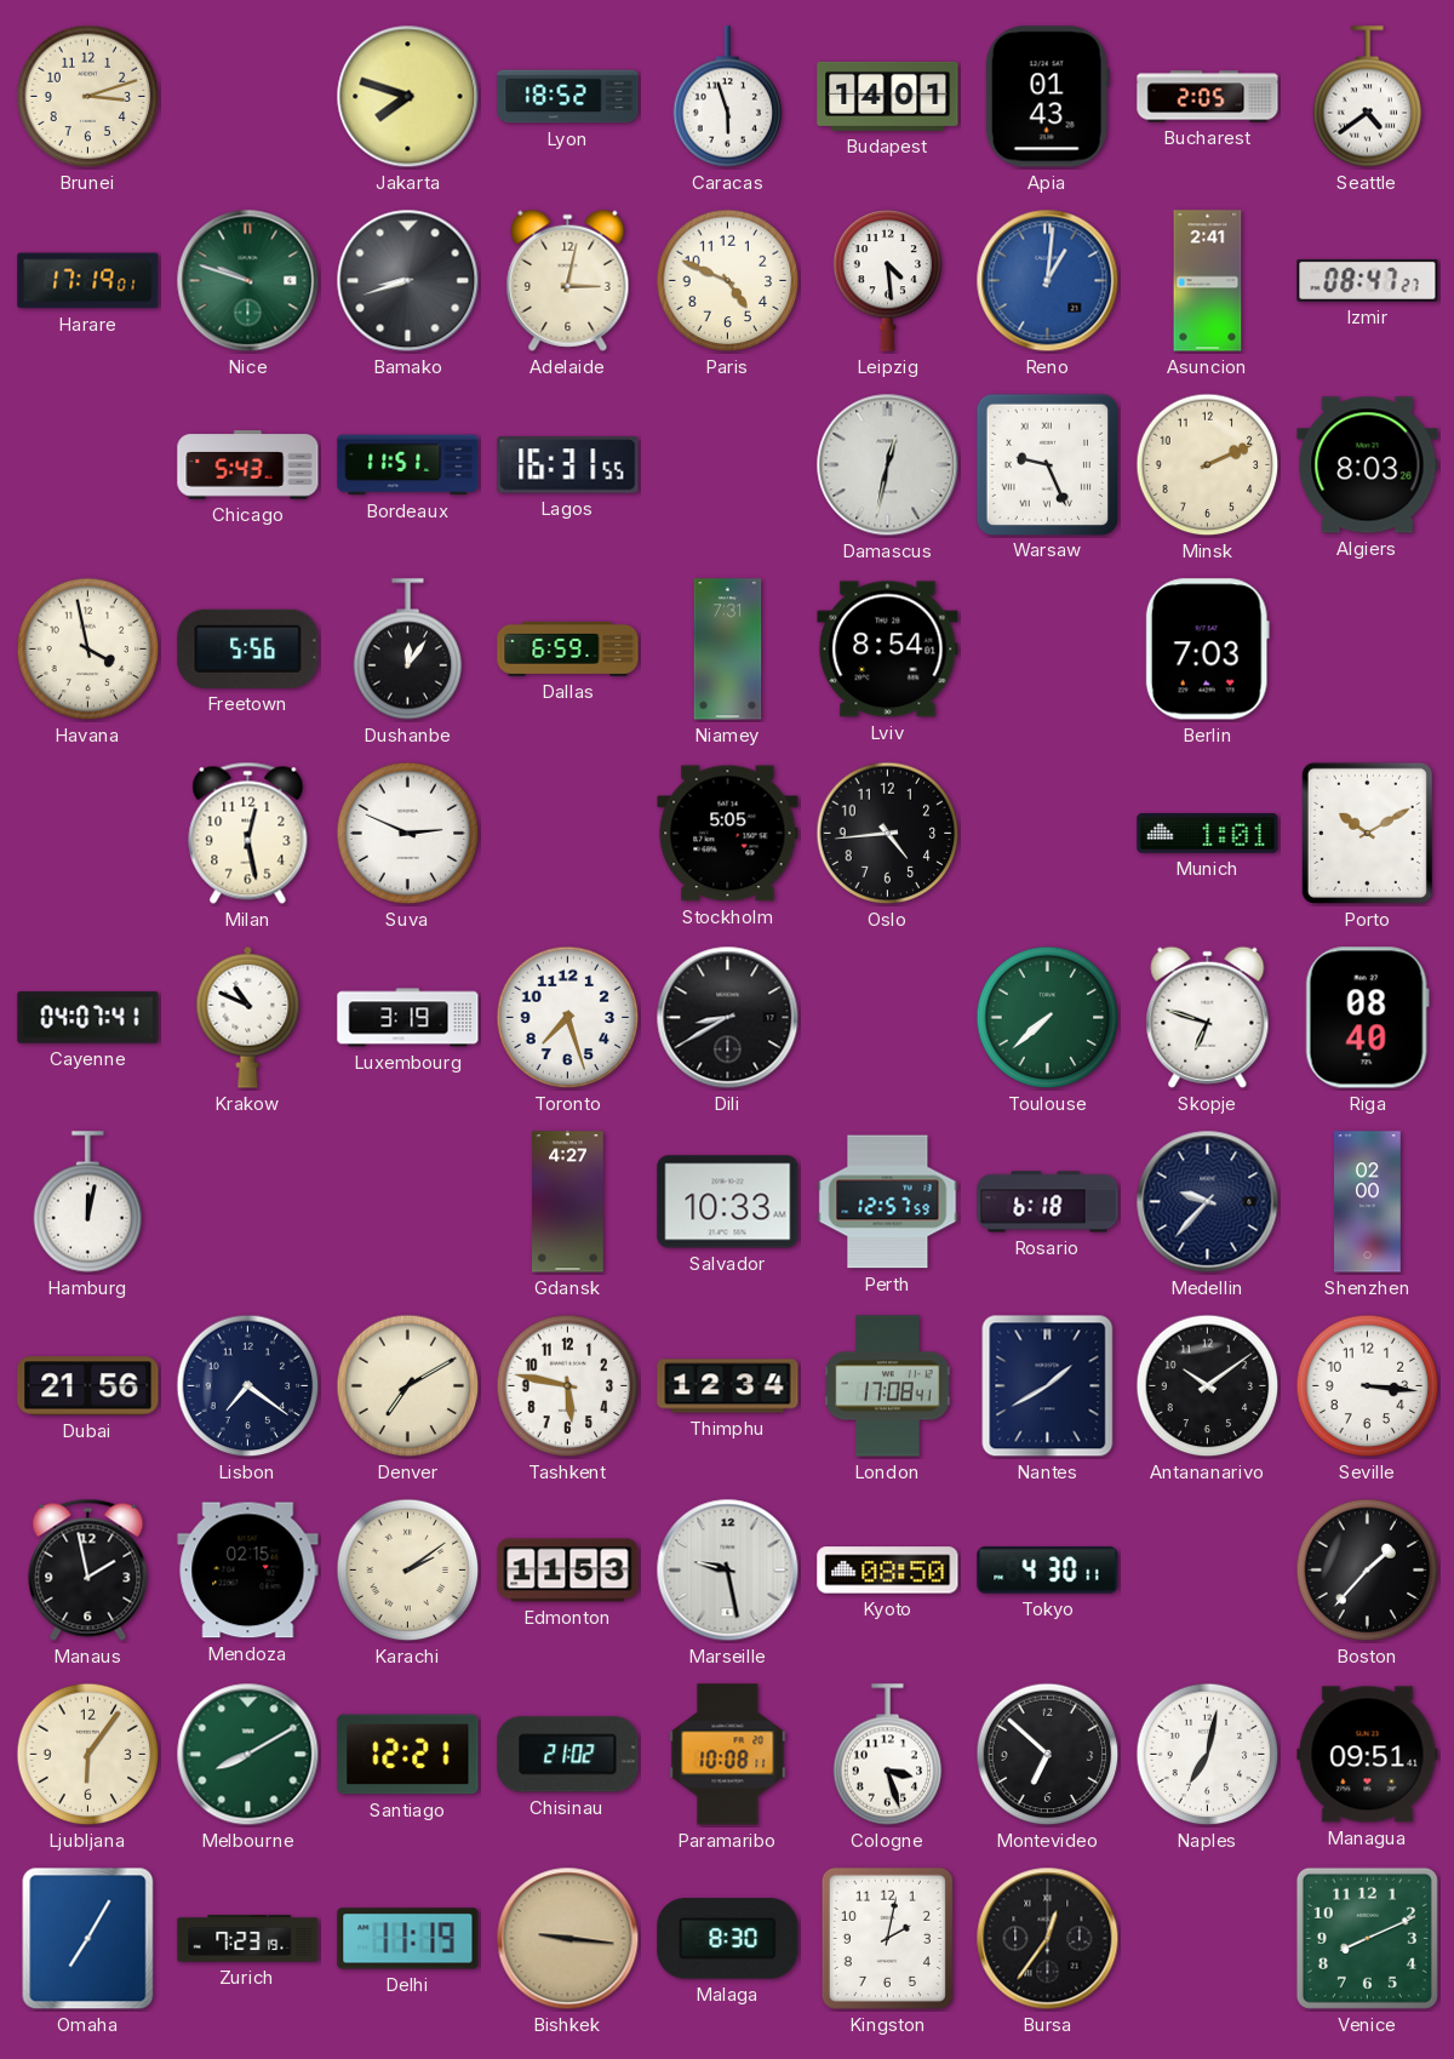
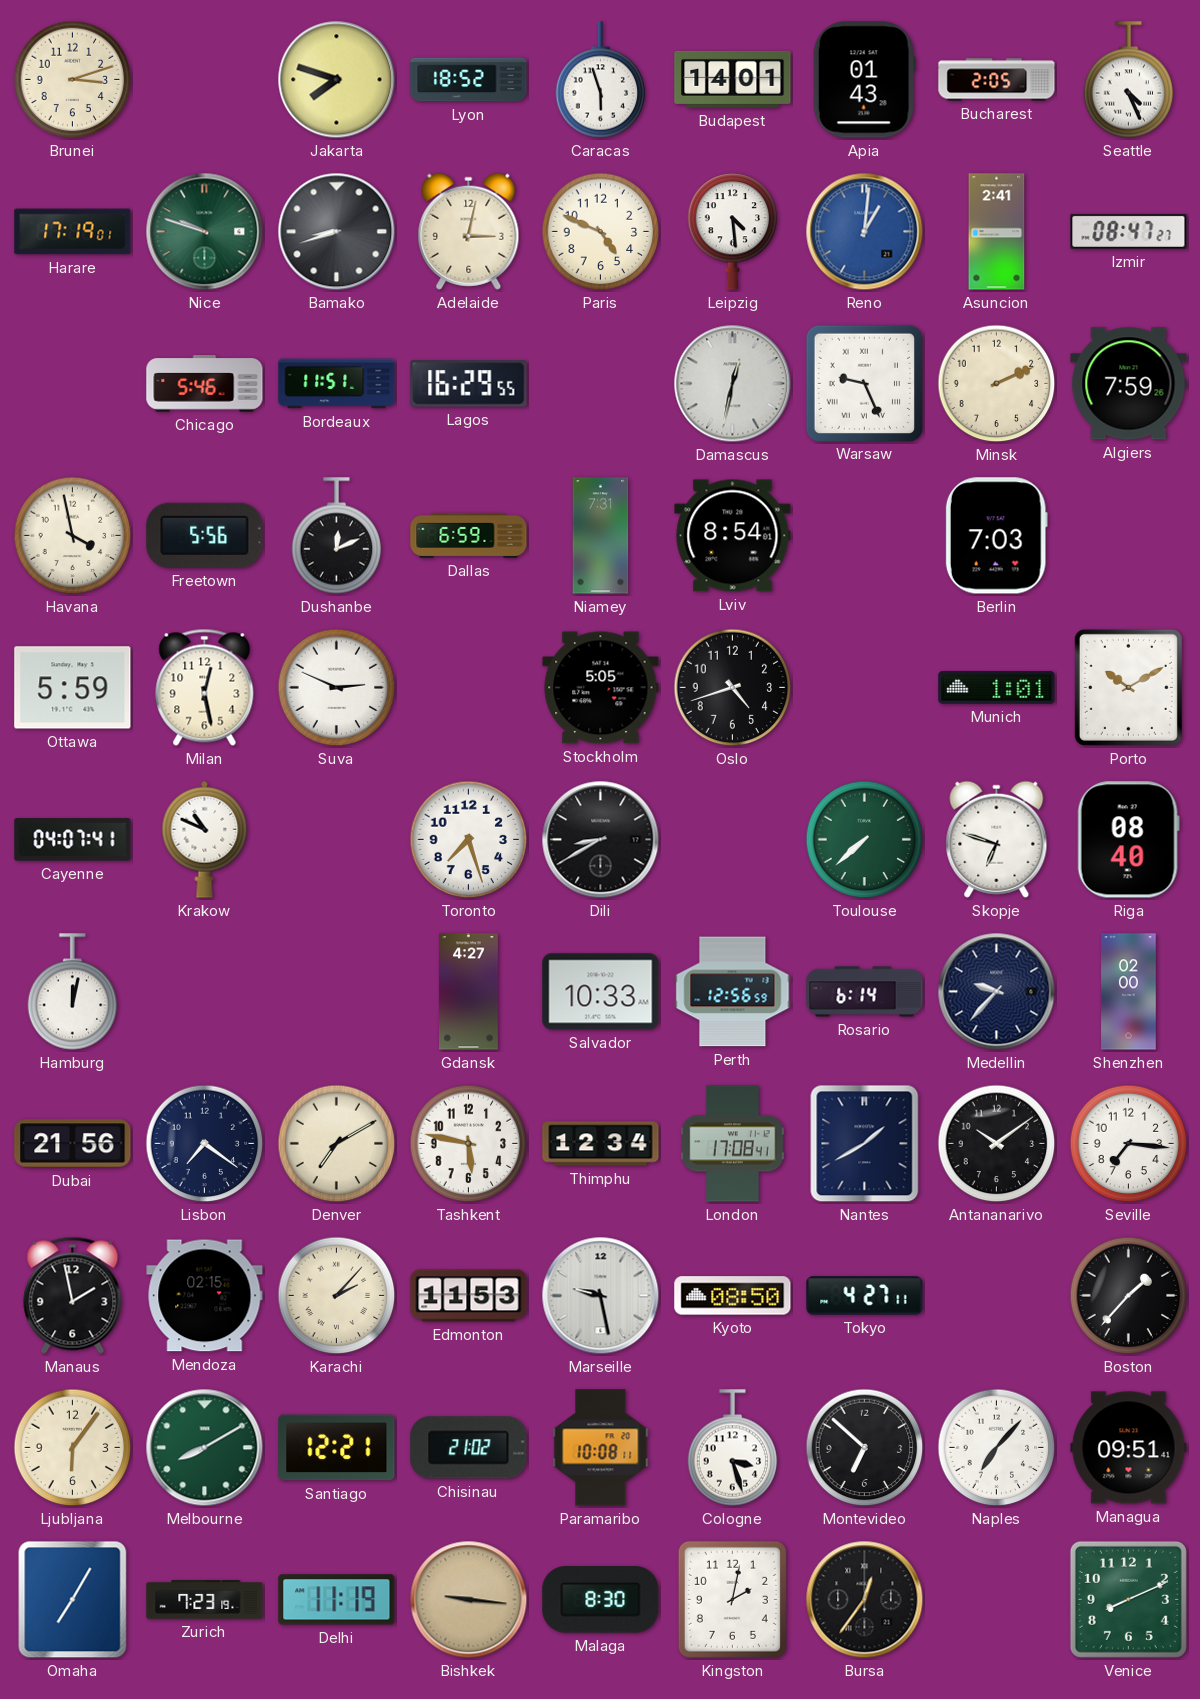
Seattle: 4:39 -> 4:26 (1129, 80)
Chicago: 5:43 -> 5:46 (205, 384)
Lagos: 16:31 -> 16:29 (469, 384)
Algiers: 8:03 -> 7:59 (1129, 384)
Dushanbe: 12:06 -> 12:11 (337, 536)
Ottawa: none -> 5:59 (73, 688)
Oslo: 4:44 -> 4:42 (733, 688)
Luxembourg: 3:19 -> none (408, 1018)
Perth: 12:57 -> 12:56 (733, 992)
Rosario: 6:18 -> 6:14 (865, 992)
Seville: 3:16 -> 7:16 (1129, 1144)
Karachi: 2:09 -> 2:07 (337, 1296)
Tokyo: 4:30 -> 4:27 (865, 1296)
Naples: 7:02 -> 7:07 (997, 1448)
